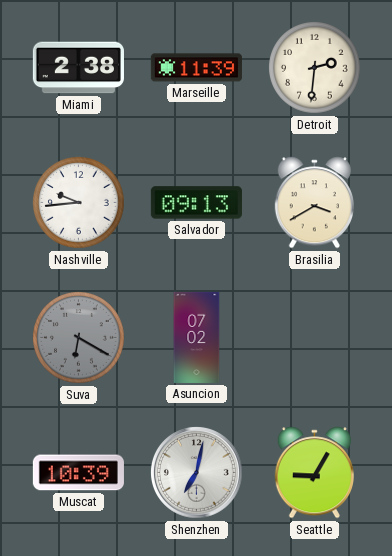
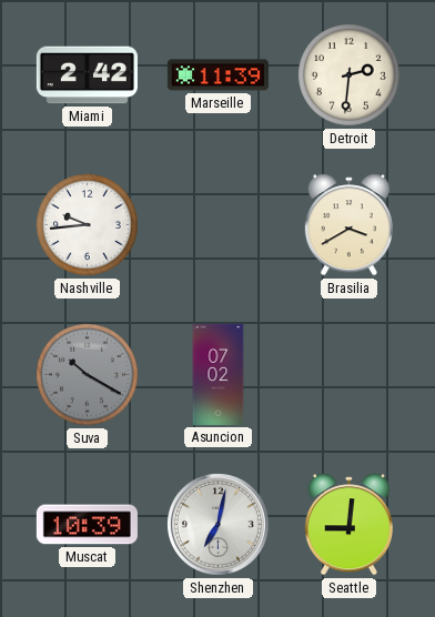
Miami: 2:38 -> 2:42 (87, 75)
Salvador: 09:13 -> none (196, 203)
Suva: 6:20 -> 10:20 (88, 375)
Seattle: 9:05 -> 9:01 (348, 525)
